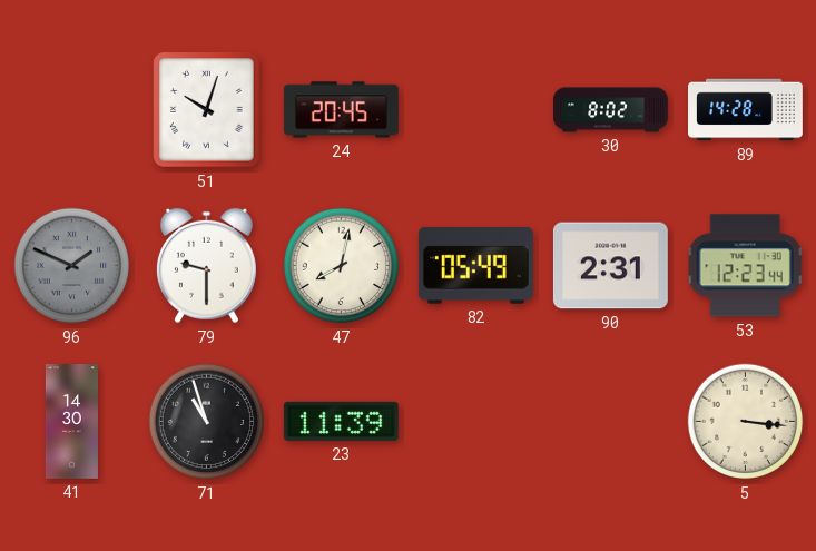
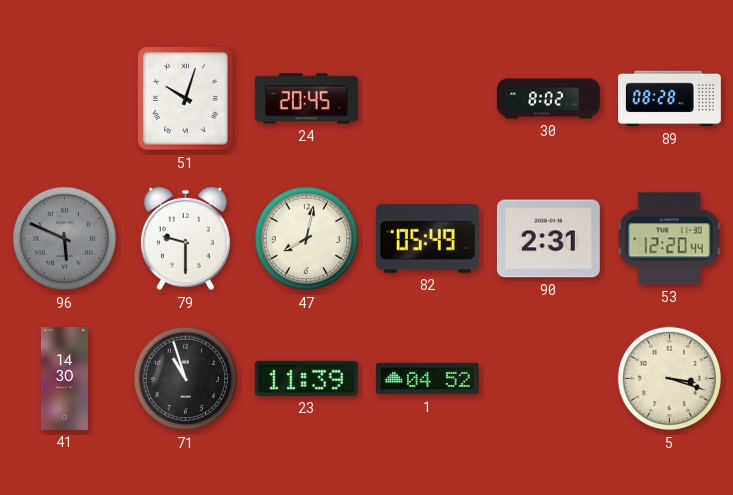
89: 14:28 -> 08:28 (670, 99)
96: 1:49 -> 5:49 (65, 239)
53: 12:23 -> 12:20 (669, 239)
1: none -> 04:52 (427, 379)
5: 3:16 -> 3:18 (670, 379)
